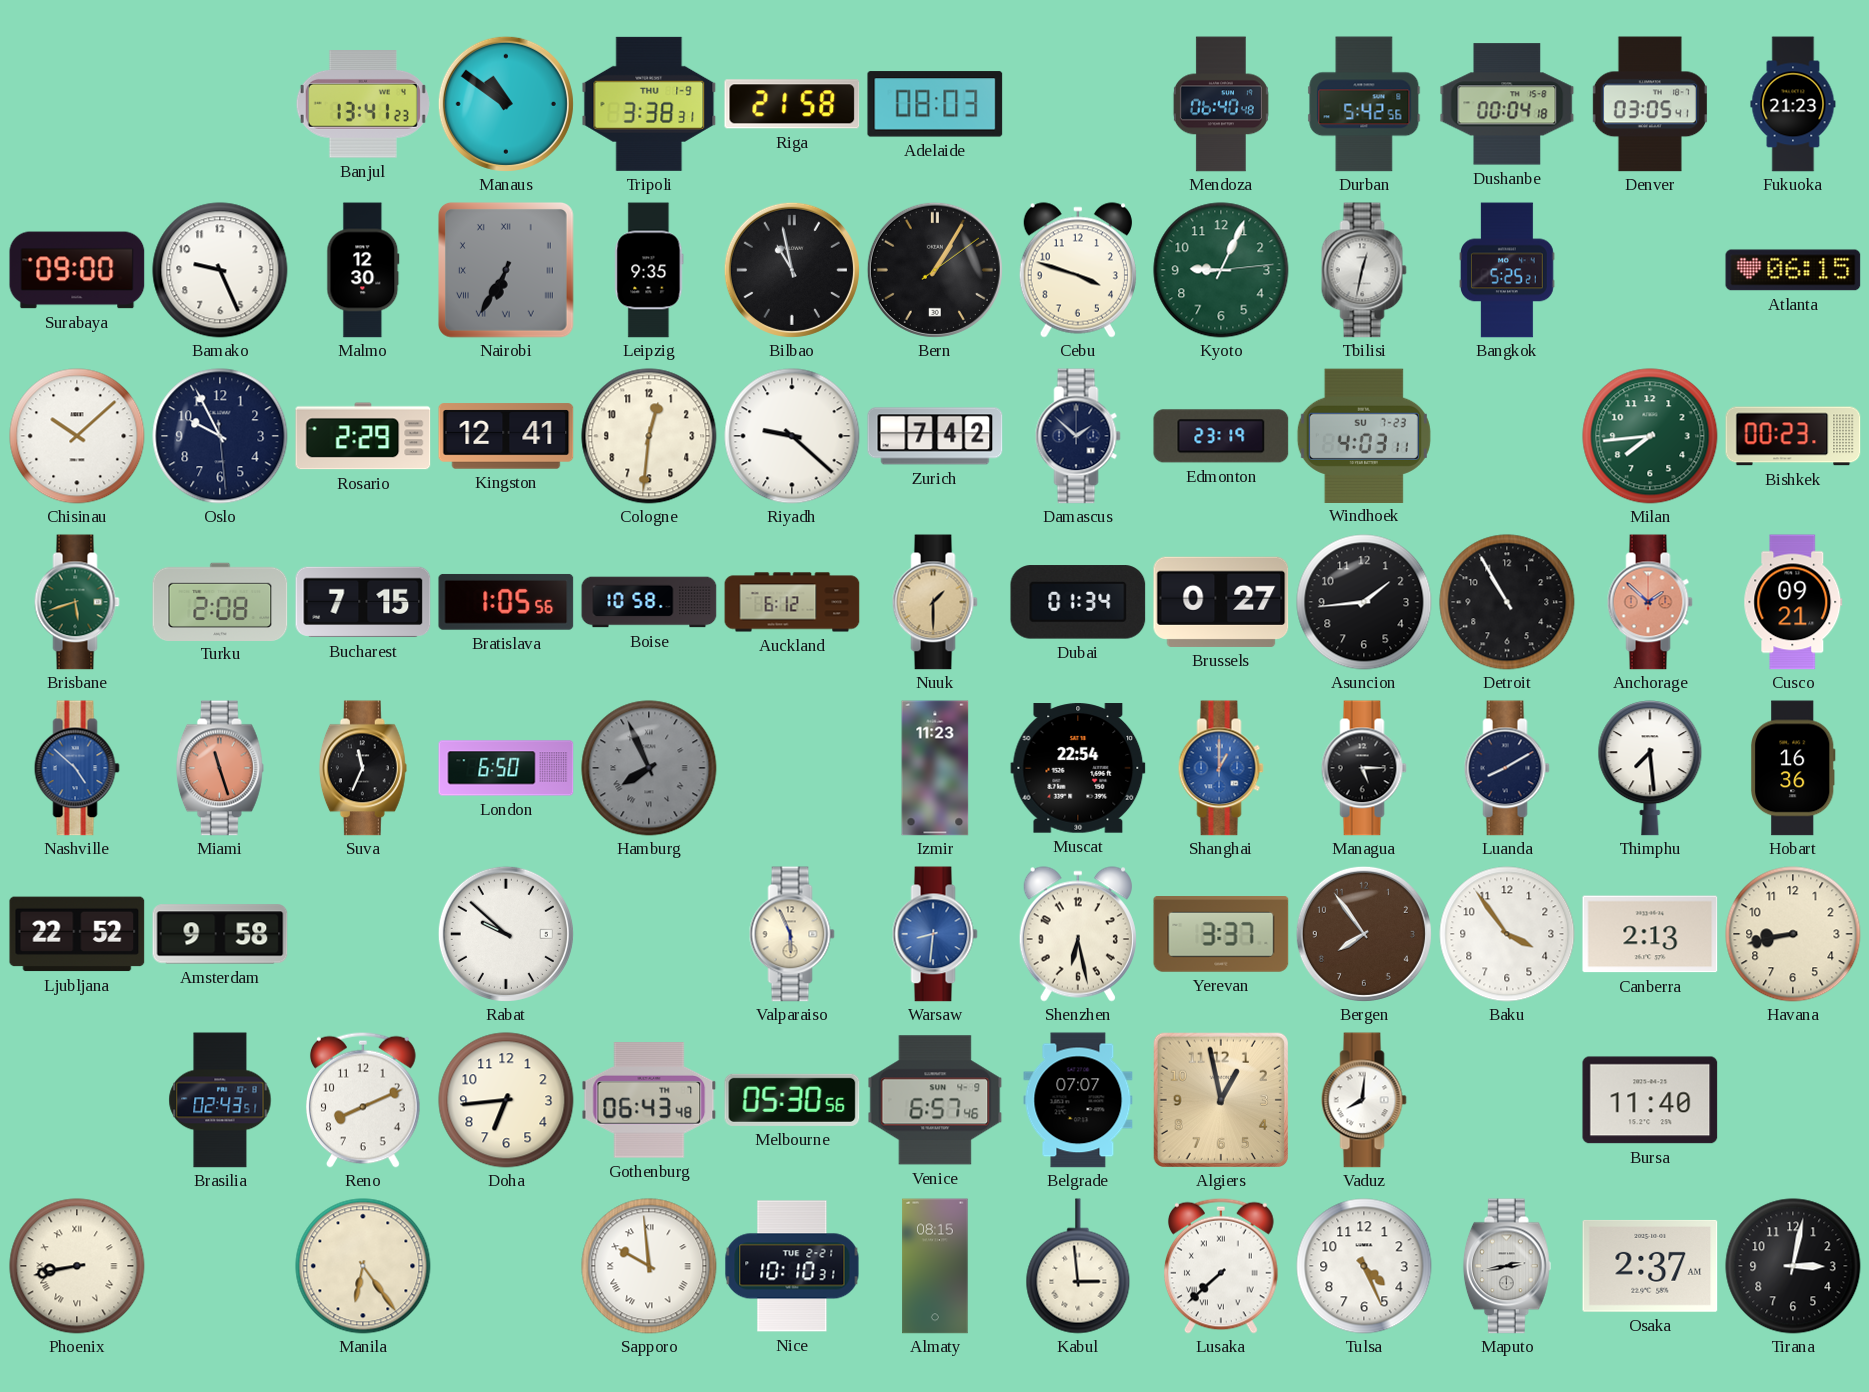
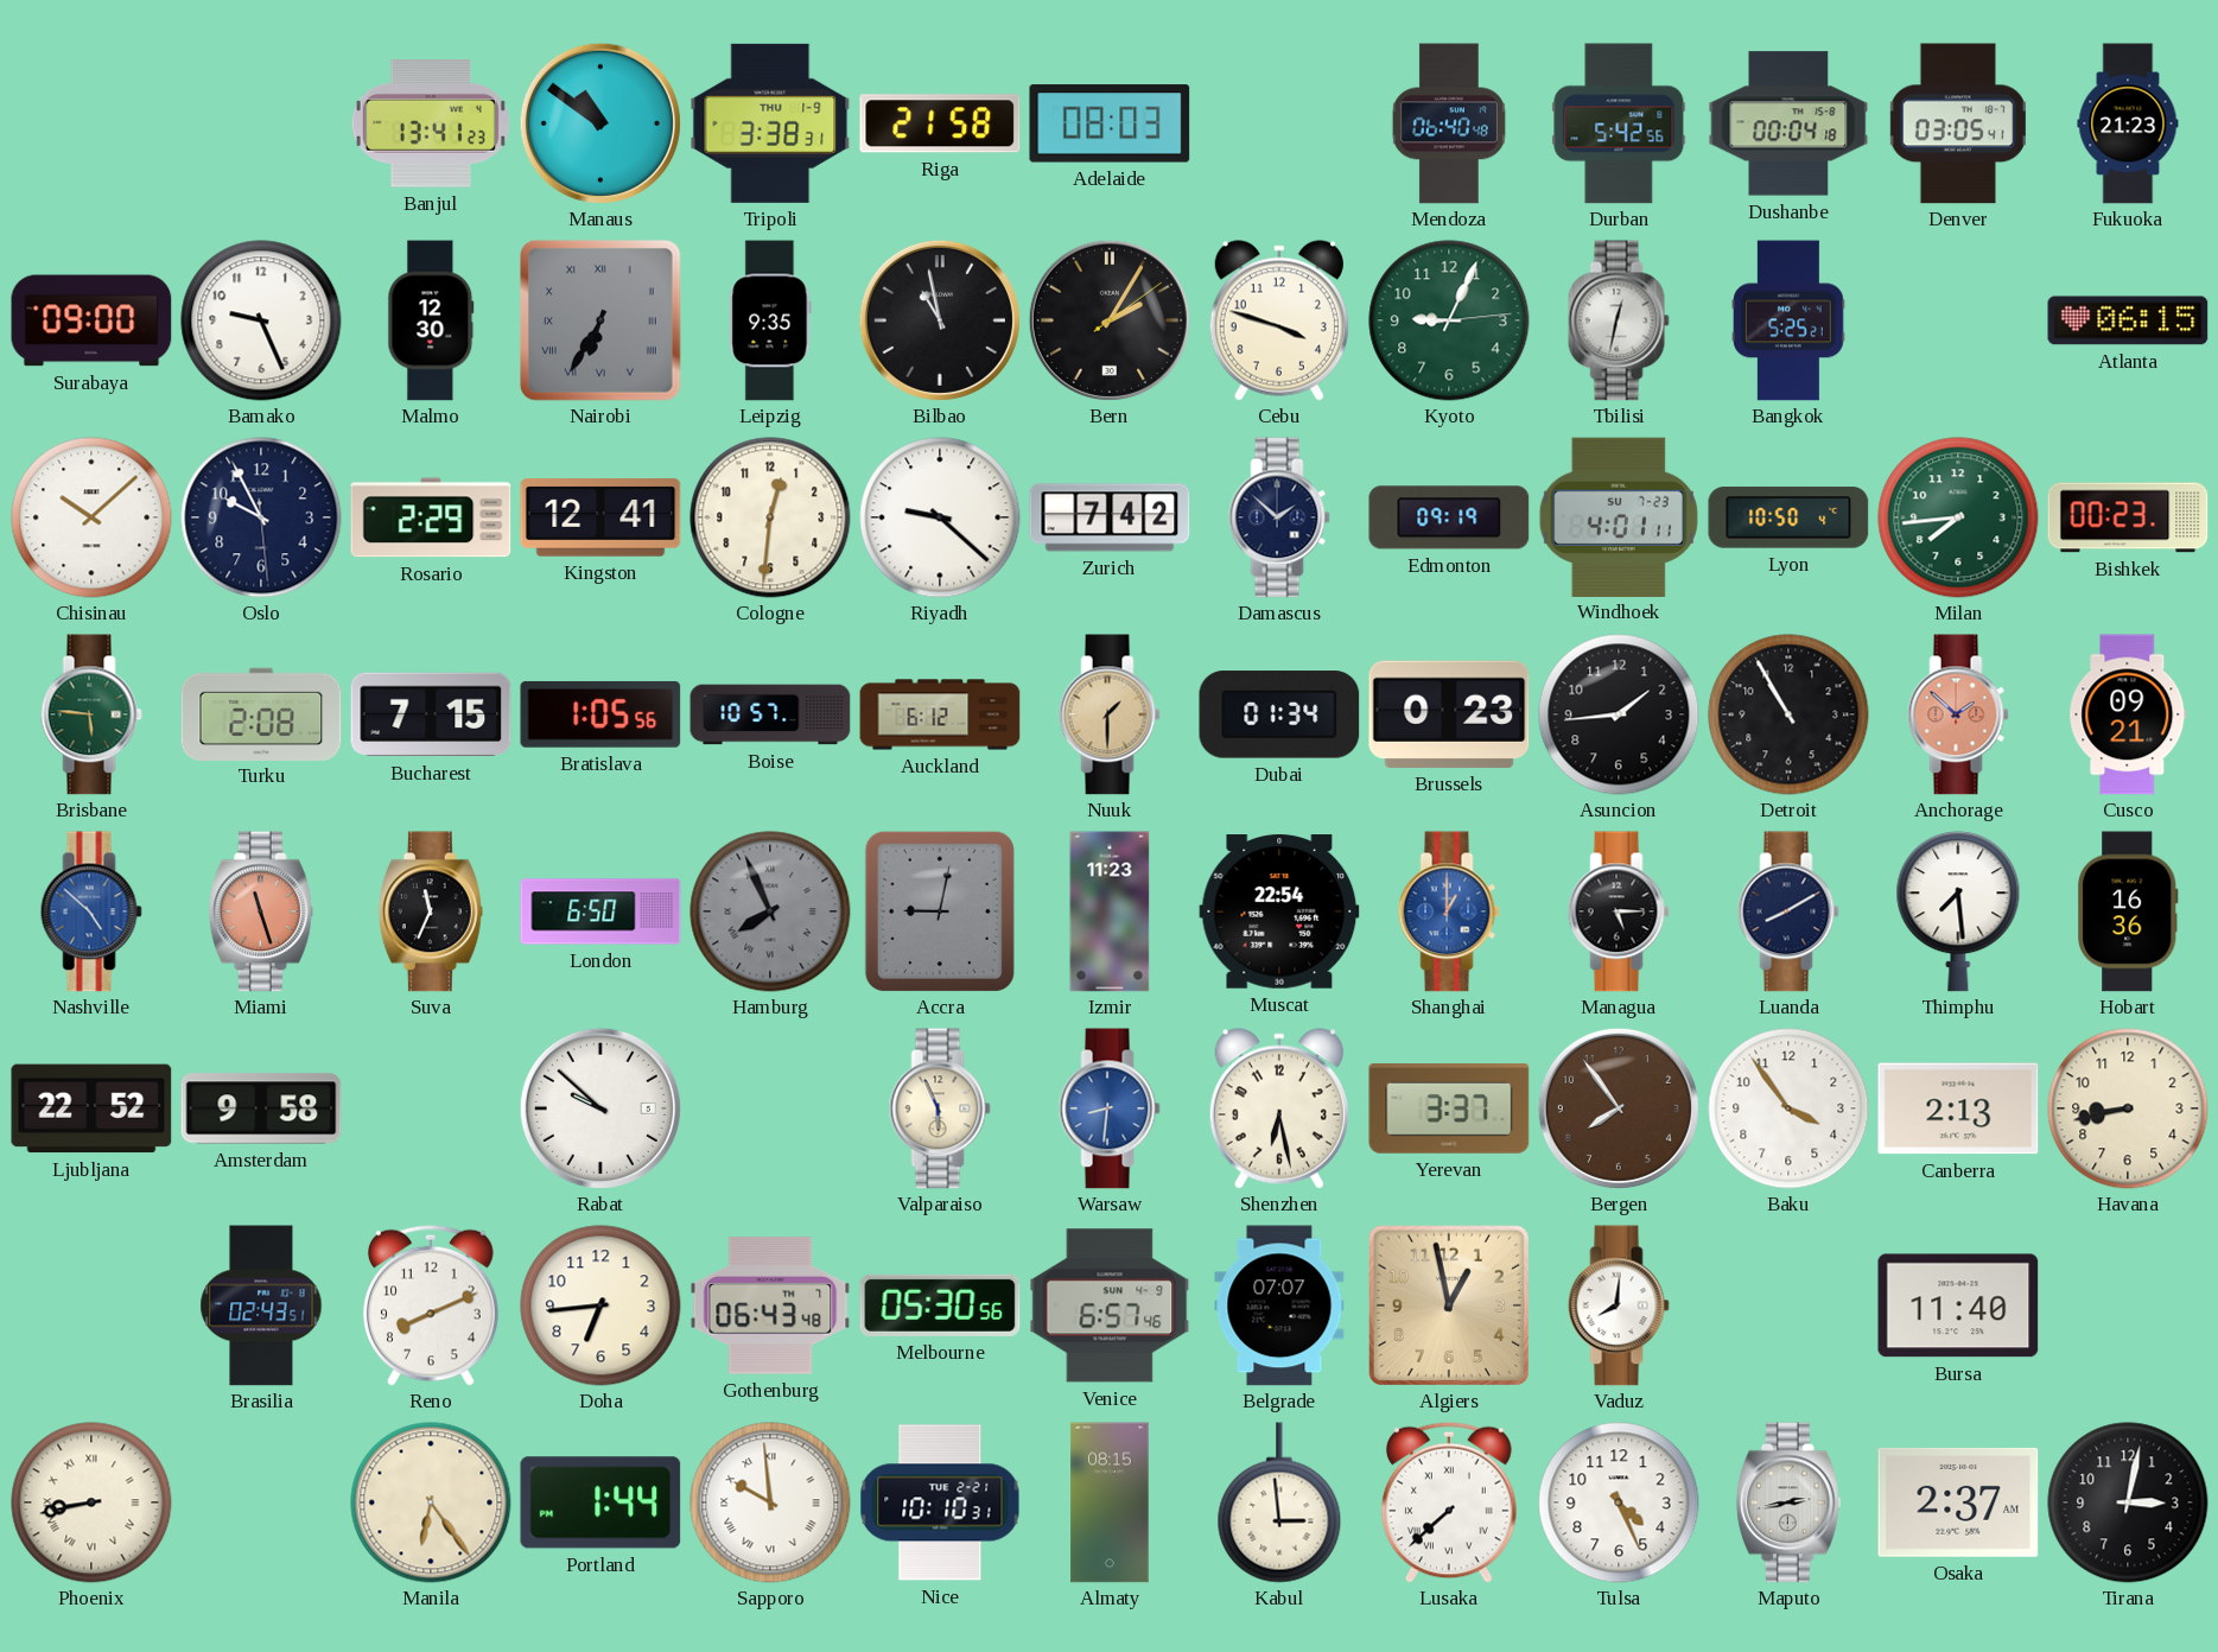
Bern: 1:05 -> 2:05 (1110, 320)
Edmonton: 23:19 -> 09:19 (1449, 517)
Windhoek: 4:03 -> 4:01 (1619, 516)
Lyon: none -> 10:50 (1788, 517)
Brisbane: 5:42 -> 5:46 (91, 714)
Boise: 10:58 -> 10:57 (770, 714)
Brussels: 0:27 -> 0:23 (1449, 714)
Accra: none -> 9:02 (940, 911)
Portland: none -> 1:44 (600, 1502)
